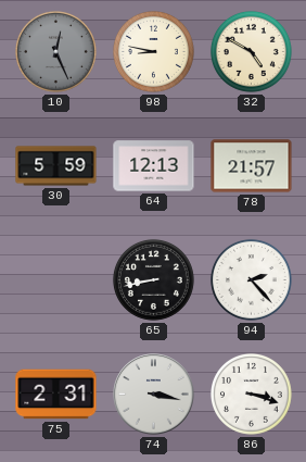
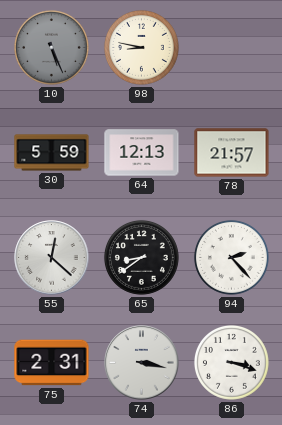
10: 12:26 -> 5:26 (51, 47)
32: 4:50 -> none (251, 51)
55: none -> 12:22 (52, 258)
65: 8:43 -> 8:39 (141, 257)
